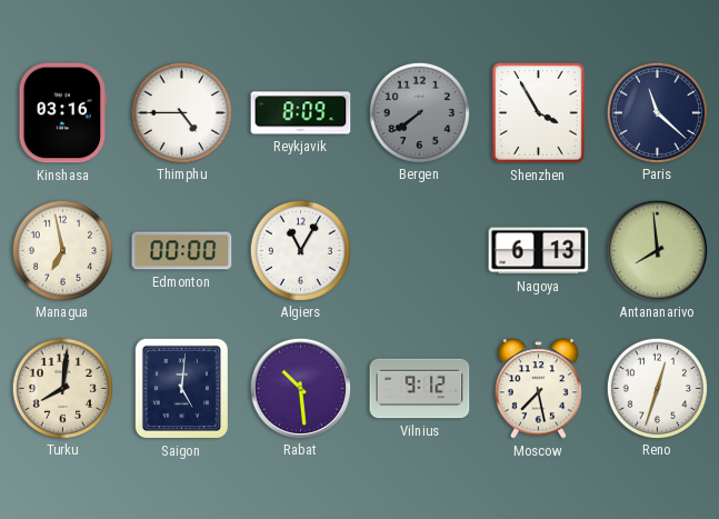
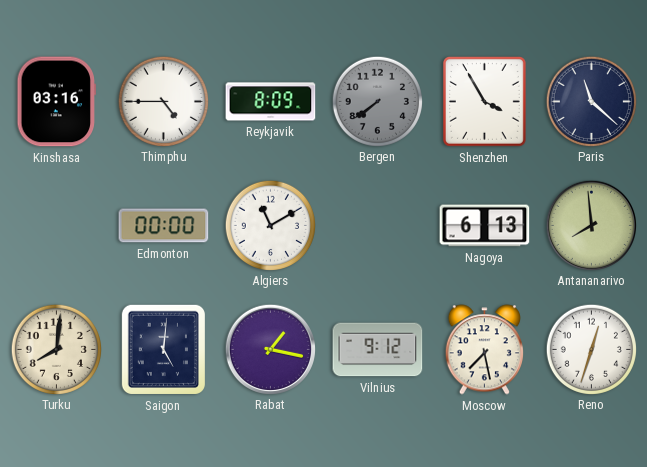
Managua: 6:58 -> none (62, 250)
Algiers: 11:05 -> 11:10 (270, 225)
Rabat: 10:29 -> 1:17 (270, 349)
